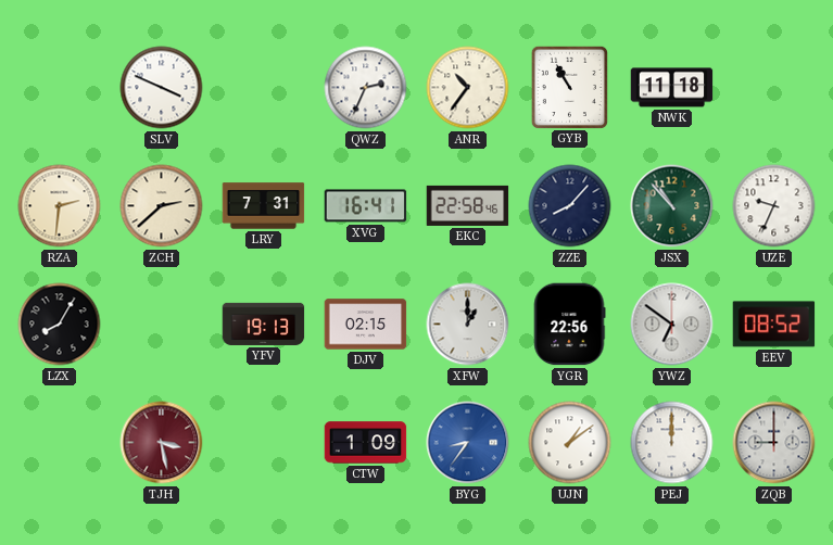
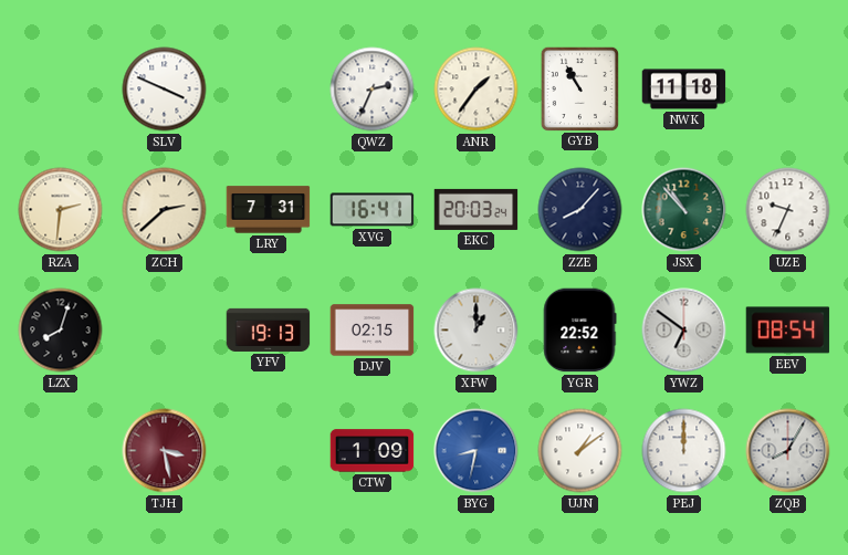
ANR: 10:36 -> 1:36 (477, 90)
EKC: 22:58 -> 20:03 (477, 209)
LZX: 8:05 -> 8:03 (61, 331)
YGR: 22:56 -> 22:52 (579, 331)
EEV: 08:52 -> 08:54 (788, 331)
BYG: 8:36 -> 8:32 (477, 451)
ZQB: 9:00 -> 8:05 (788, 451)
